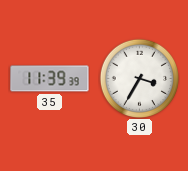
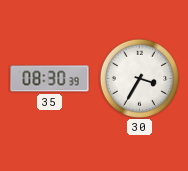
35: 11:39 -> 08:30 (50, 79)
